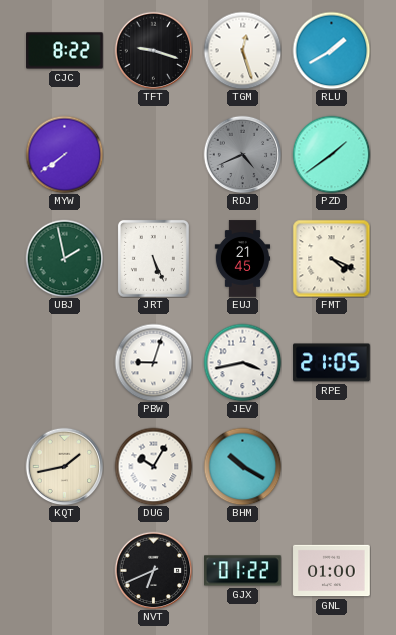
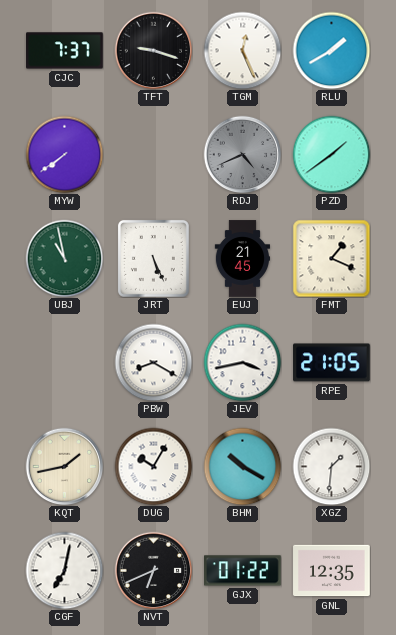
CJC: 8:22 -> 7:37 (65, 51)
TGM: 12:27 -> 12:26 (242, 50)
UBJ: 1:58 -> 10:58 (64, 258)
FMT: 4:19 -> 1:19 (331, 258)
PBW: 9:03 -> 8:20 (153, 362)
XGZ: none -> 1:31 (331, 466)
CGF: none -> 7:02 (64, 570)
GNL: 01:00 -> 12:35 (332, 571)
